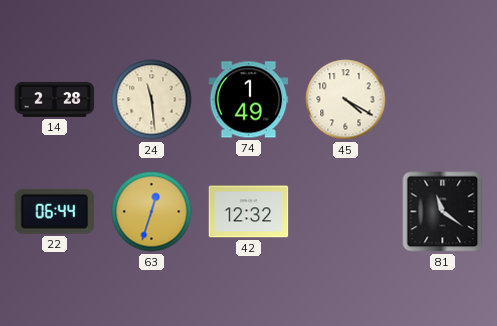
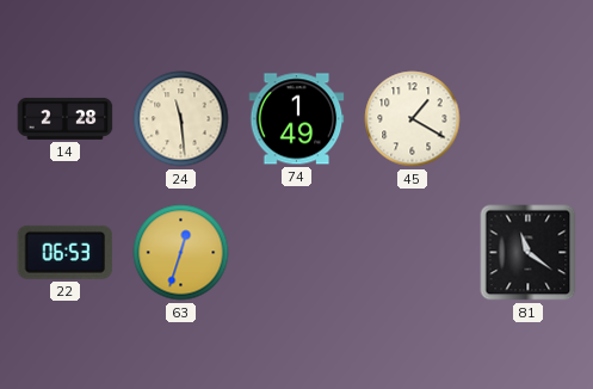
45: 4:20 -> 1:20 (413, 119)
22: 06:44 -> 06:53 (66, 252)
42: 12:32 -> none (249, 212)
